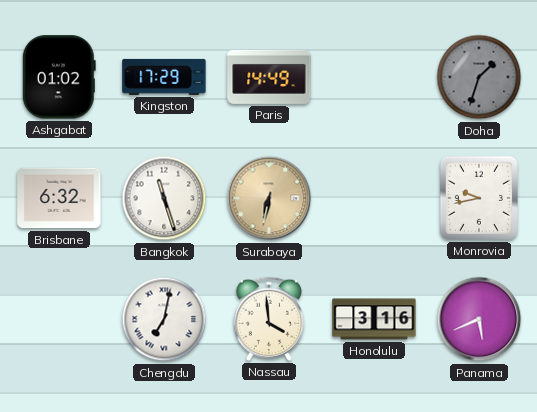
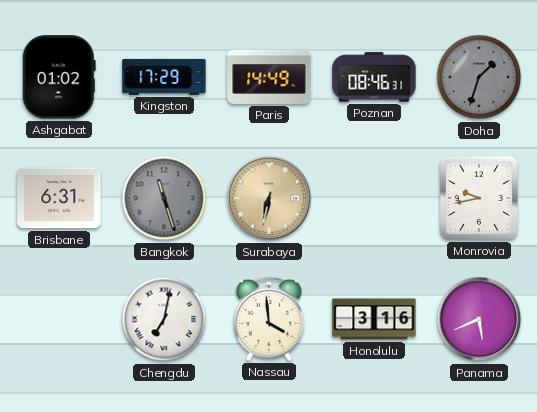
Poznan: none -> 08:46 (374, 77)
Brisbane: 6:32 -> 6:31 (59, 198)
Bangkok dial: white -> grey (164, 198)
